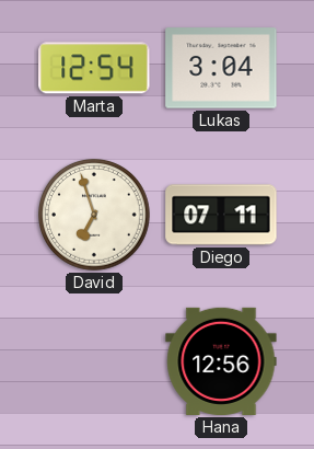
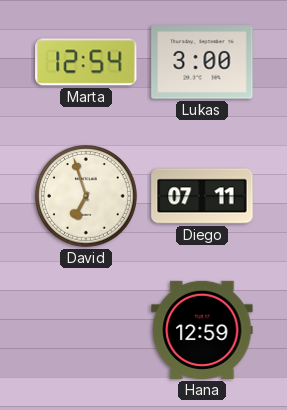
Lukas: 3:04 -> 3:00 (202, 62)
Hana: 12:56 -> 12:59 (202, 330)
